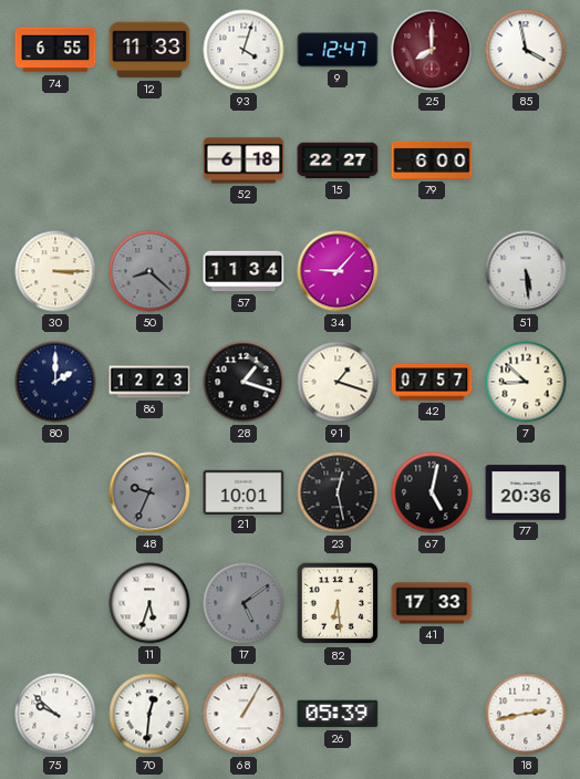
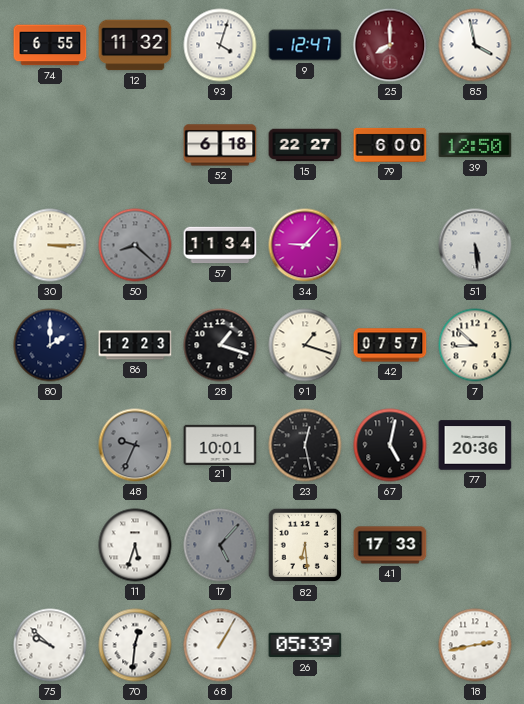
12: 11:33 -> 11:32 (135, 45)
39: none -> 12:50 (475, 145)
17: 5:09 -> 5:07 (220, 545)
